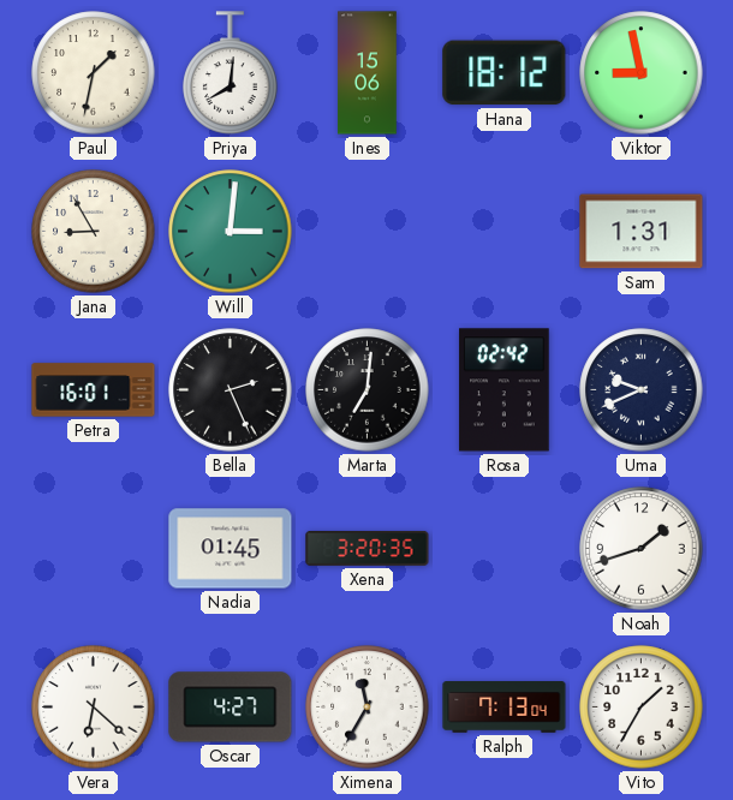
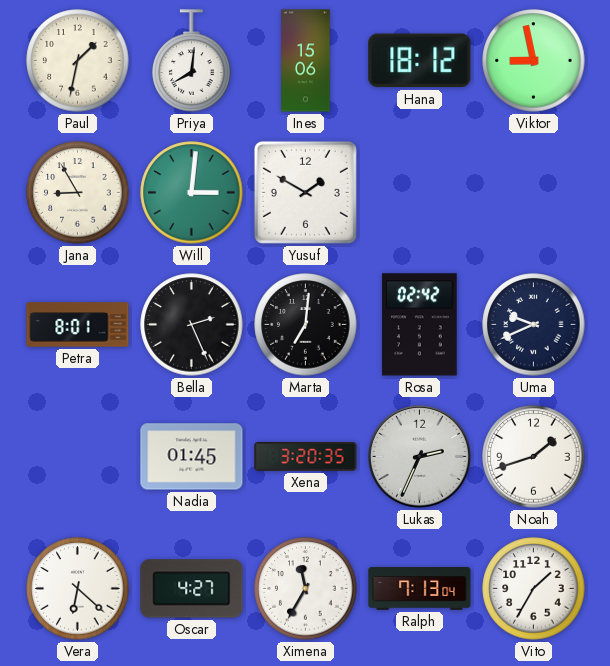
Yusuf: none -> 1:50 (305, 192)
Sam: 1:31 -> none (642, 232)
Petra: 16:01 -> 8:01 (78, 325)
Lukas: none -> 2:34 (419, 456)
